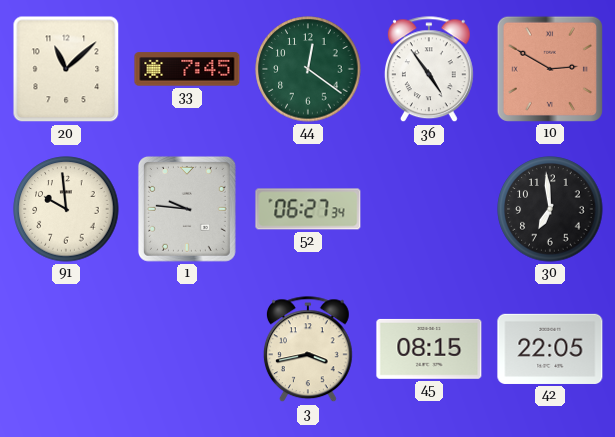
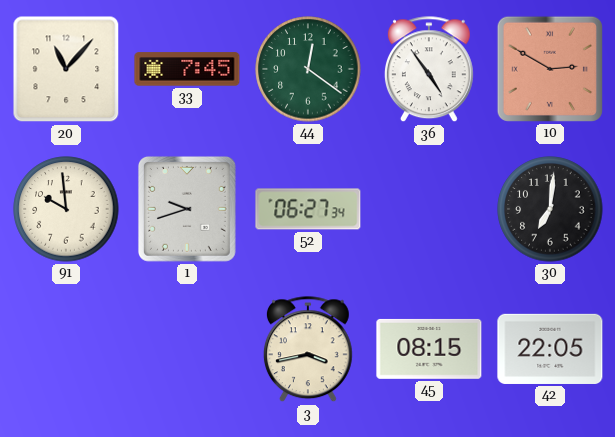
20: 11:08 -> 11:07 (66, 69)
1: 9:46 -> 9:42 (187, 209)
30: 6:59 -> 7:01 (550, 209)
